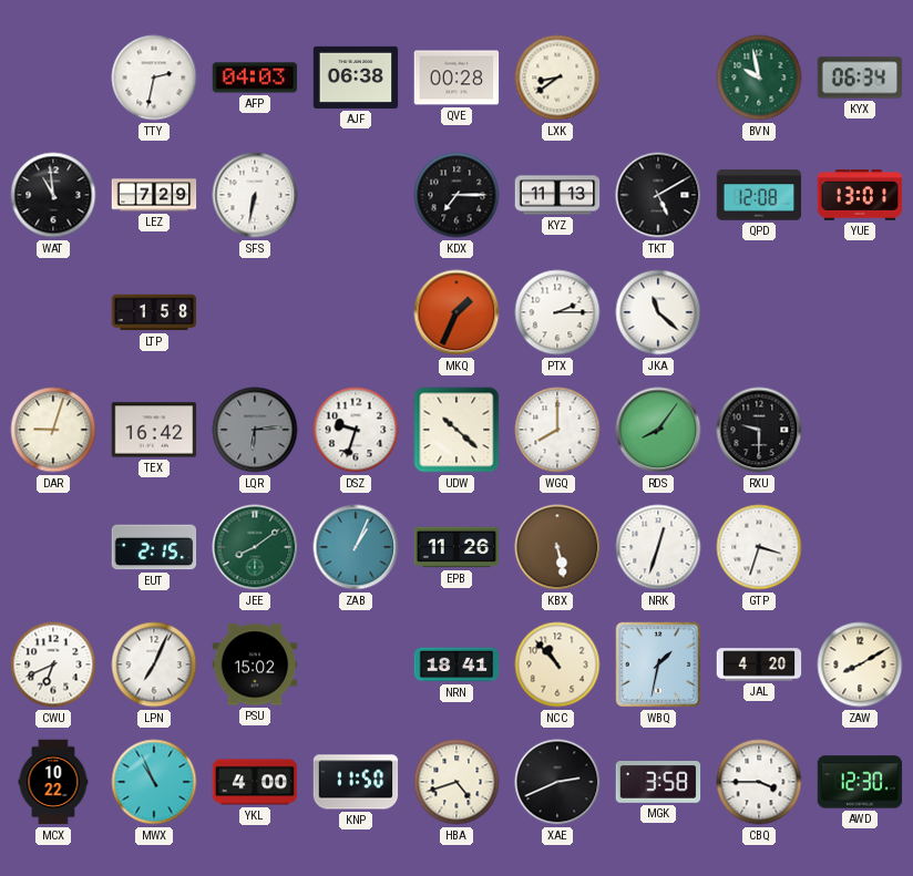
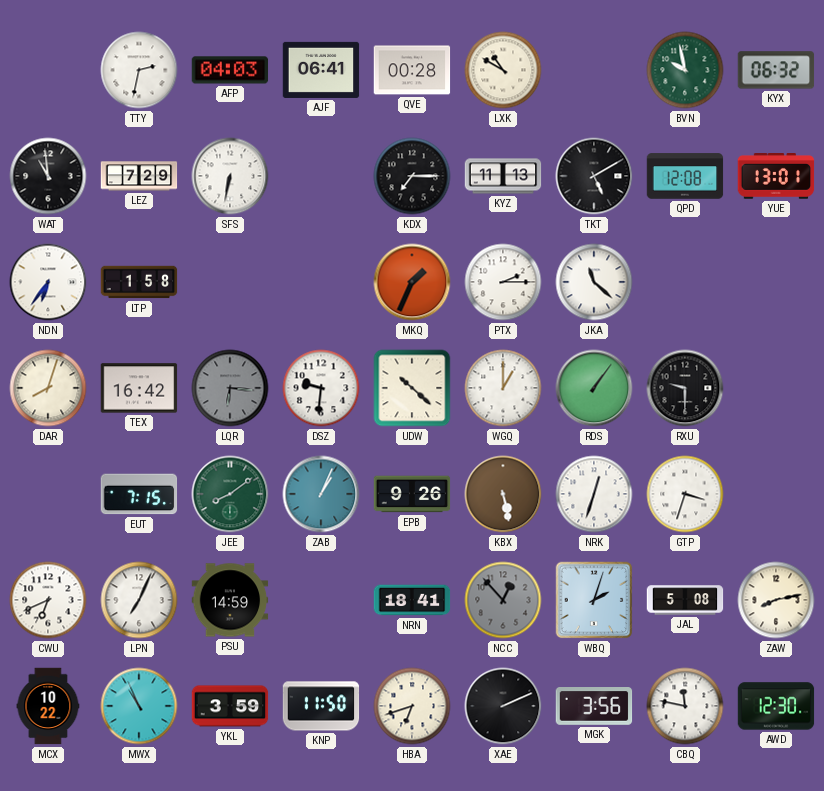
AJF: 06:38 -> 06:41 (321, 70)
LXK: 8:39 -> 10:50 (503, 70)
KYX: 06:34 -> 06:32 (776, 70)
NDN: none -> 6:36 (48, 282)
DAR: 9:03 -> 8:03 (48, 388)
LQR: 6:14 -> 6:16 (230, 388)
DSZ: 9:33 -> 9:31 (321, 388)
WGQ: 8:00 -> 1:00 (503, 388)
RDS: 8:06 -> 1:06 (594, 388)
EUT: 2:15 -> 7:15 (139, 494)
EPB: 11:26 -> 9:26 (412, 494)
PSU: 15:02 -> 14:59 (230, 600)
NCC: 10:53 -> 12:53 (503, 600)
NCC dial: cream -> grey (503, 600)
WBQ: 1:32 -> 2:03 (594, 600)
JAL: 4:20 -> 5:08 (685, 600)
ZAW: 8:10 -> 8:13 (776, 600)
YKL: 4:00 -> 3:59 (230, 706)
HBA: 4:42 -> 6:42 (412, 706)
XAE: 2:41 -> 2:11 (503, 706)
MGK: 3:58 -> 3:56 (594, 706)
CBQ: 3:45 -> 11:47 (685, 706)
